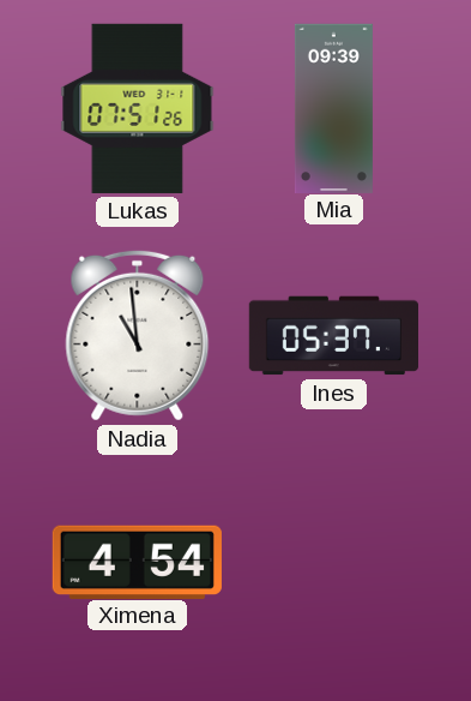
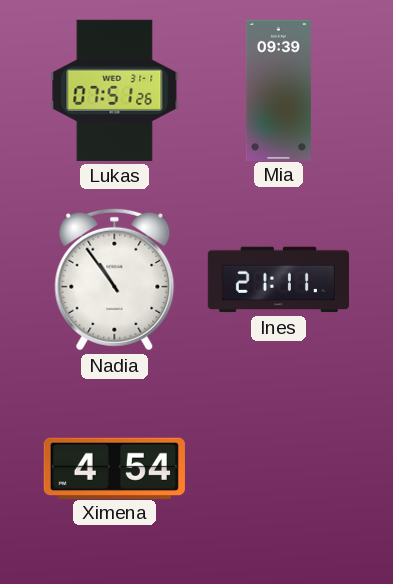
Nadia: 10:59 -> 10:54 (115, 279)
Ines: 05:37 -> 21:11 (278, 280)
